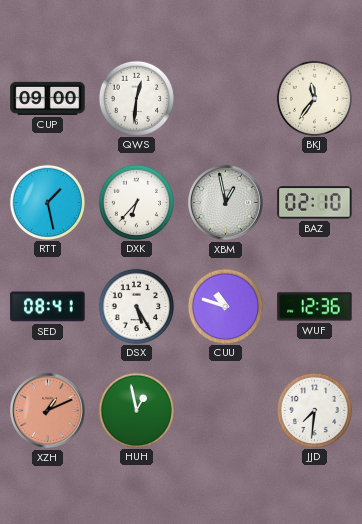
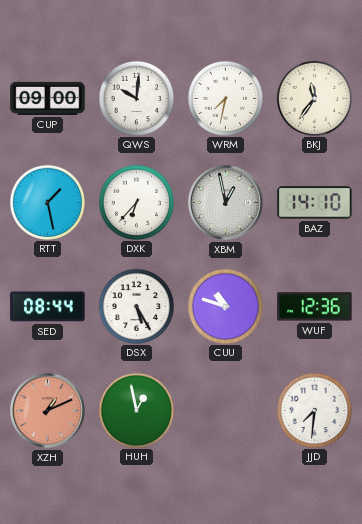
QWS: 12:31 -> 10:01 (136, 98)
WRM: none -> 7:32 (225, 98)
BAZ: 02:10 -> 14:10 (315, 203)
SED: 08:41 -> 08:44 (48, 307)
